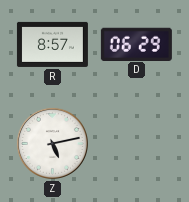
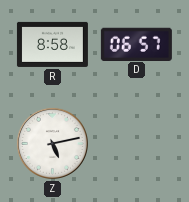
R: 8:57 -> 8:58 (52, 44)
D: 06:29 -> 06:57 (136, 44)
